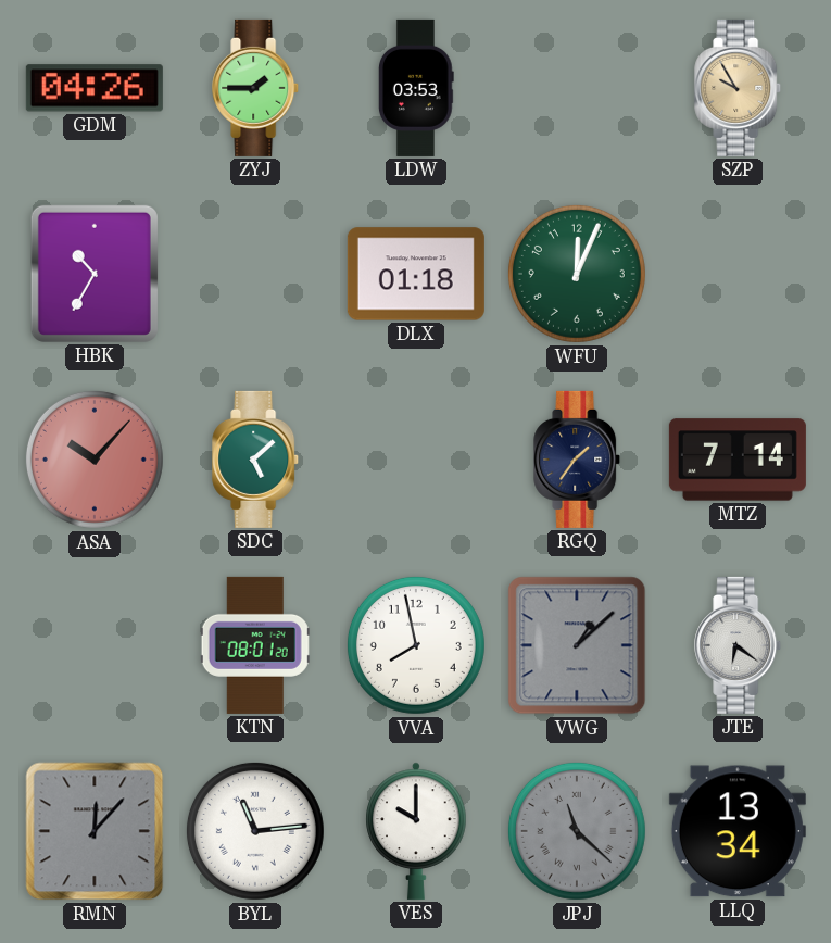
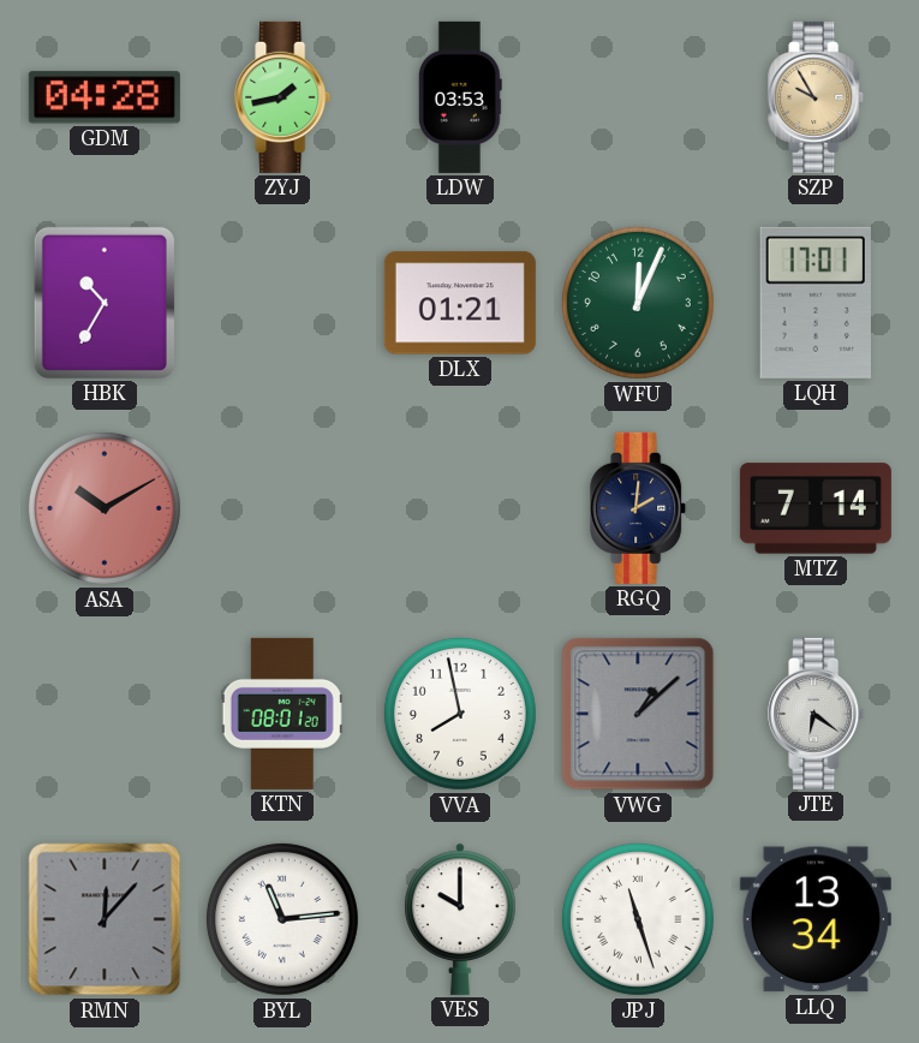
GDM: 04:26 -> 04:28 (105, 97)
ZYJ: 1:45 -> 1:43 (284, 97)
DLX: 01:18 -> 01:21 (460, 303)
LQH: none -> 17:01 (816, 303)
ASA: 10:07 -> 10:10 (105, 508)
SDC: 5:08 -> none (256, 460)
RGQ: 1:36 -> 2:01 (639, 508)
JPJ: 11:22 -> 11:27 (638, 919)
JPJ dial: grey -> white (638, 919)
